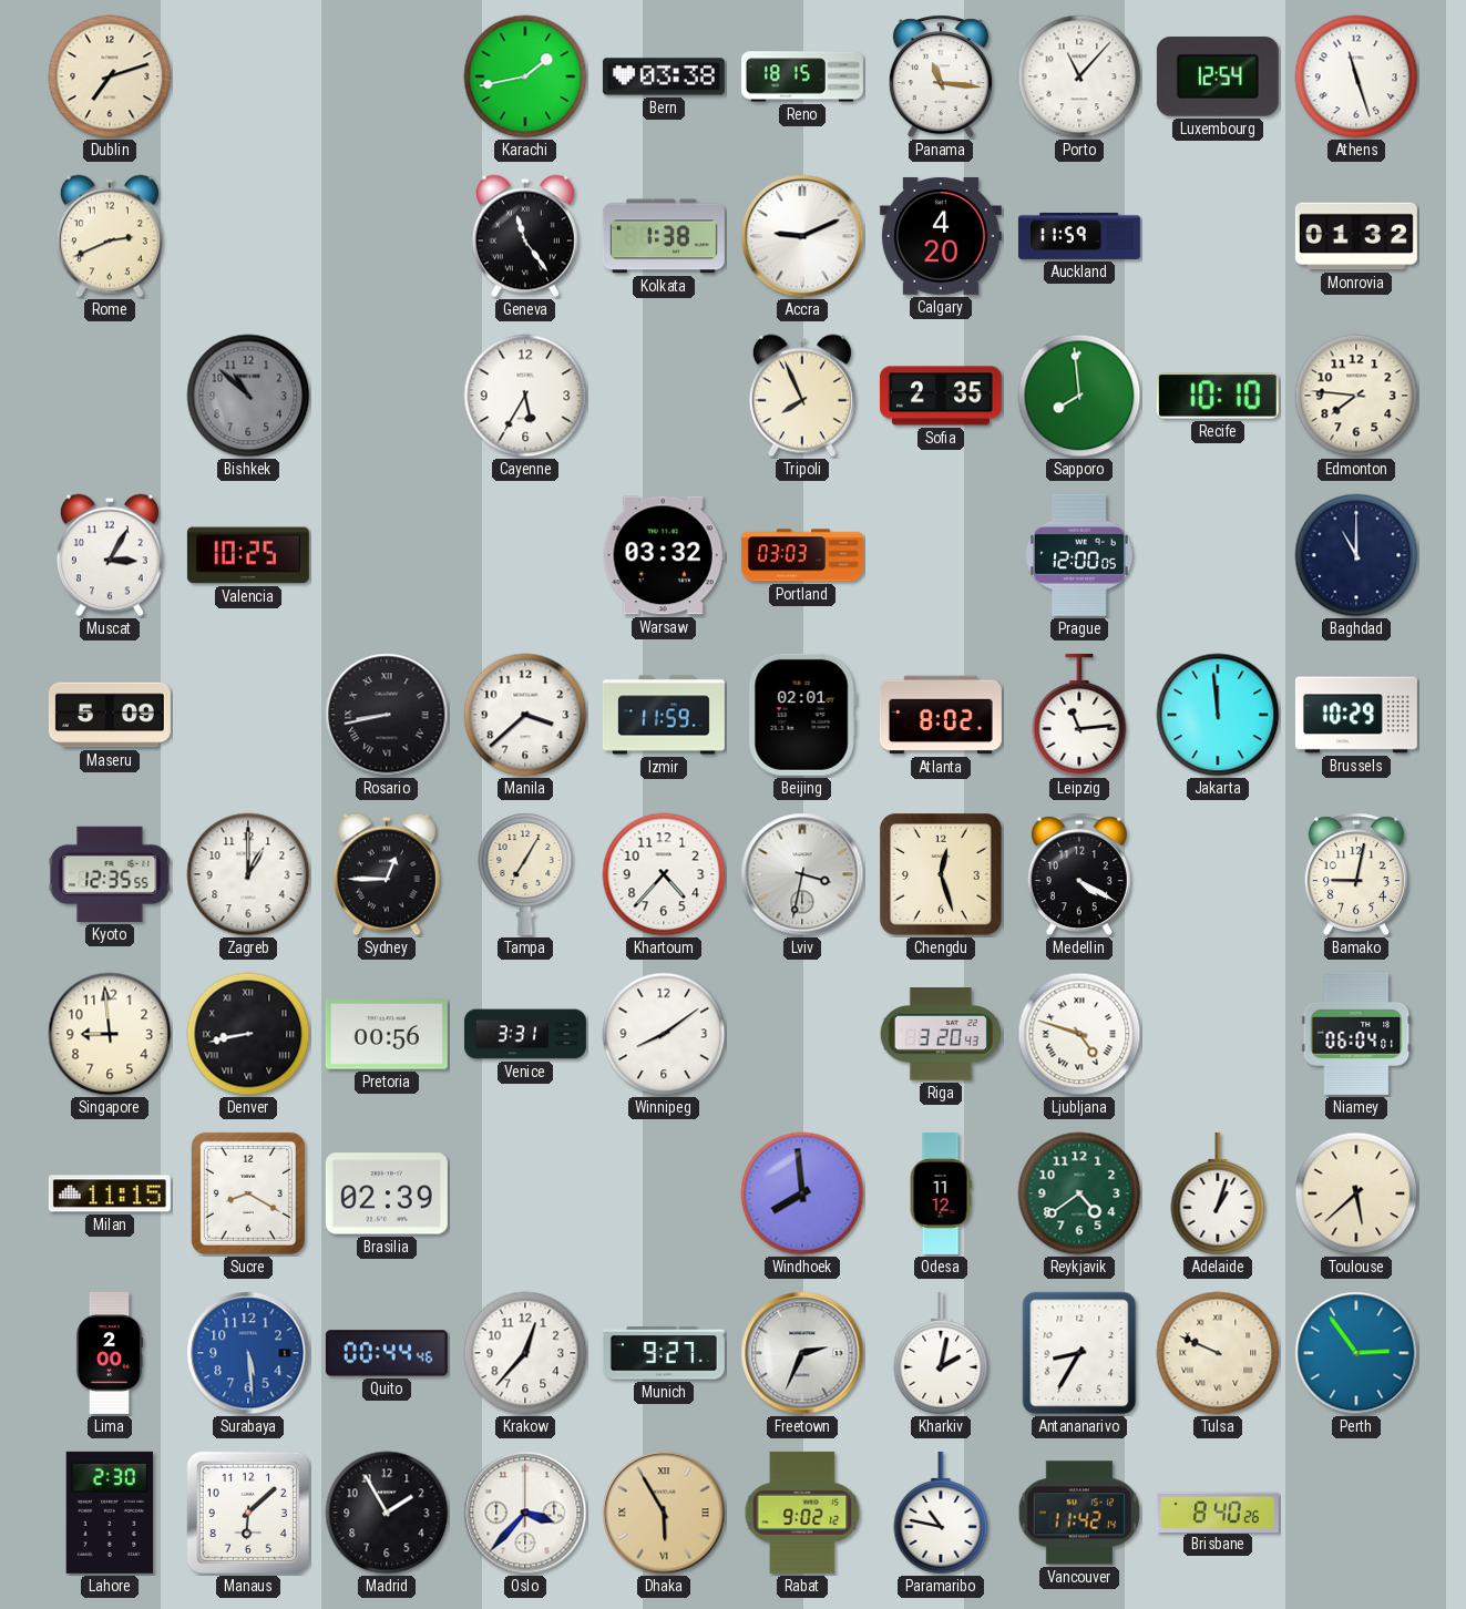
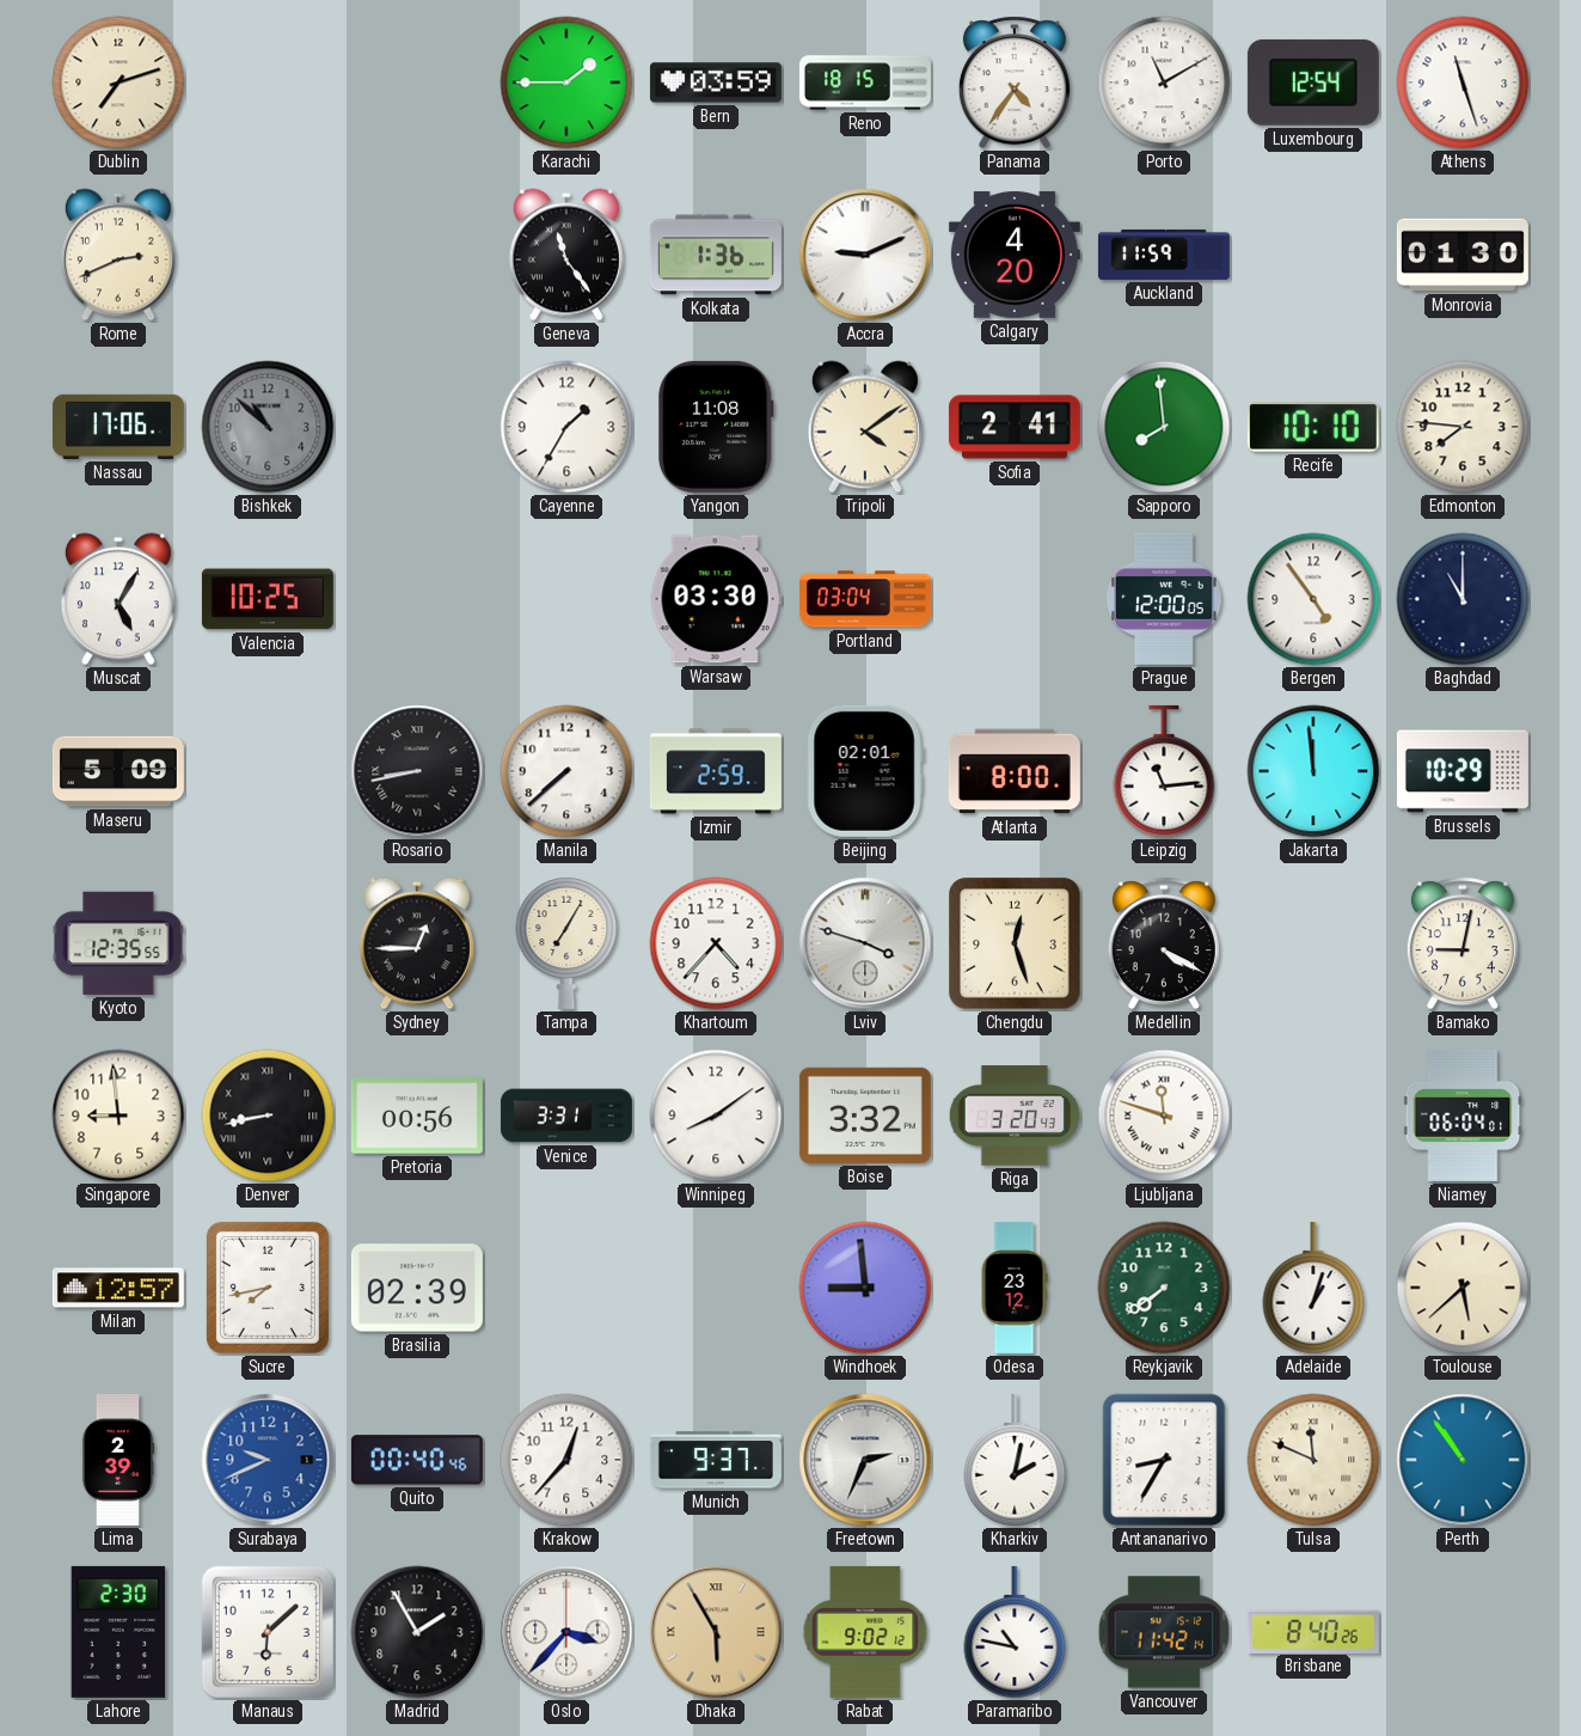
Karachi: 1:43 -> 1:45 (566, 82)
Bern: 03:38 -> 03:59 (716, 82)
Panama: 11:16 -> 4:36 (1015, 82)
Porto: 11:07 -> 11:10 (1164, 82)
Kolkata: 1:38 -> 1:36 (716, 255)
Monrovia: 01:32 -> 01:30 (1463, 255)
Nassau: none -> 17:06 (118, 427)
Cayenne: 5:35 -> 1:35 (566, 427)
Yangon: none -> 11:08 (716, 427)
Tripoli: 7:56 -> 4:09 (865, 427)
Sofia: 2:35 -> 2:41 (1015, 427)
Muscat: 3:05 -> 5:05 (118, 599)
Warsaw: 03:32 -> 03:30 (716, 599)
Portland: 03:03 -> 03:04 (865, 599)
Bergen: none -> 4:54 (1313, 599)
Manila: 3:38 -> 7:38 (566, 771)
Izmir: 11:59 -> 2:59 (716, 771)
Atlanta: 8:02 -> 8:00 (1015, 771)
Zagreb: 1:00 -> none (248, 874)
Lviv: 3:32 -> 3:48 (865, 943)
Boise: none -> 3:32 (865, 1115)
Ljubljana: 4:48 -> 11:48 (1164, 1115)
Milan: 11:15 -> 12:57 (118, 1288)
Sucre: 8:20 -> 7:43 (268, 1288)
Windhoek: 7:59 -> 8:59 (865, 1288)
Odesa: 11:12 -> 23:12 (1015, 1288)
Reykjavik: 4:39 -> 7:39 (1164, 1288)
Lima: 2:00 -> 2:39 (118, 1460)
Surabaya: 5:29 -> 9:41 (268, 1460)
Quito: 00:44 -> 00:40 (417, 1460)
Munich: 9:27 -> 9:37 (716, 1460)
Tulsa: 9:49 -> 11:49 (1313, 1460)
Perth: 2:54 -> 10:54 (1463, 1460)
